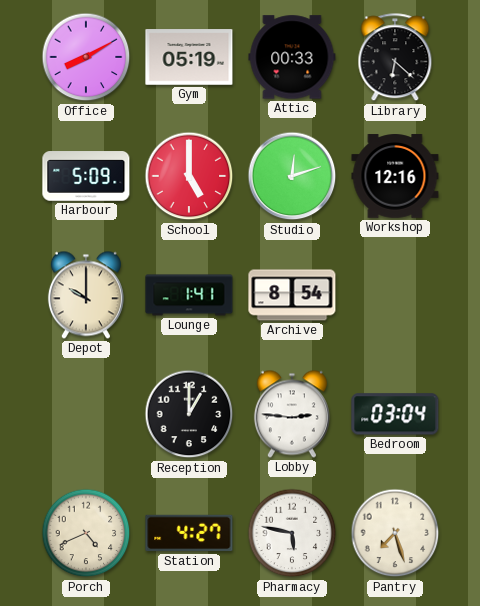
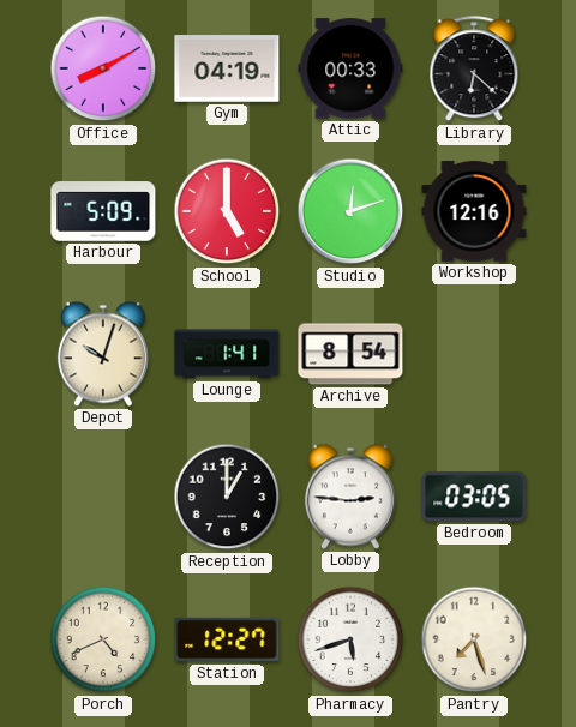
Gym: 05:19 -> 04:19 (227, 68)
Depot: 10:00 -> 10:03 (103, 354)
Bedroom: 03:04 -> 03:05 (474, 497)
Station: 4:27 -> 12:27 (227, 639)
Pharmacy: 5:47 -> 5:42 (350, 639)
